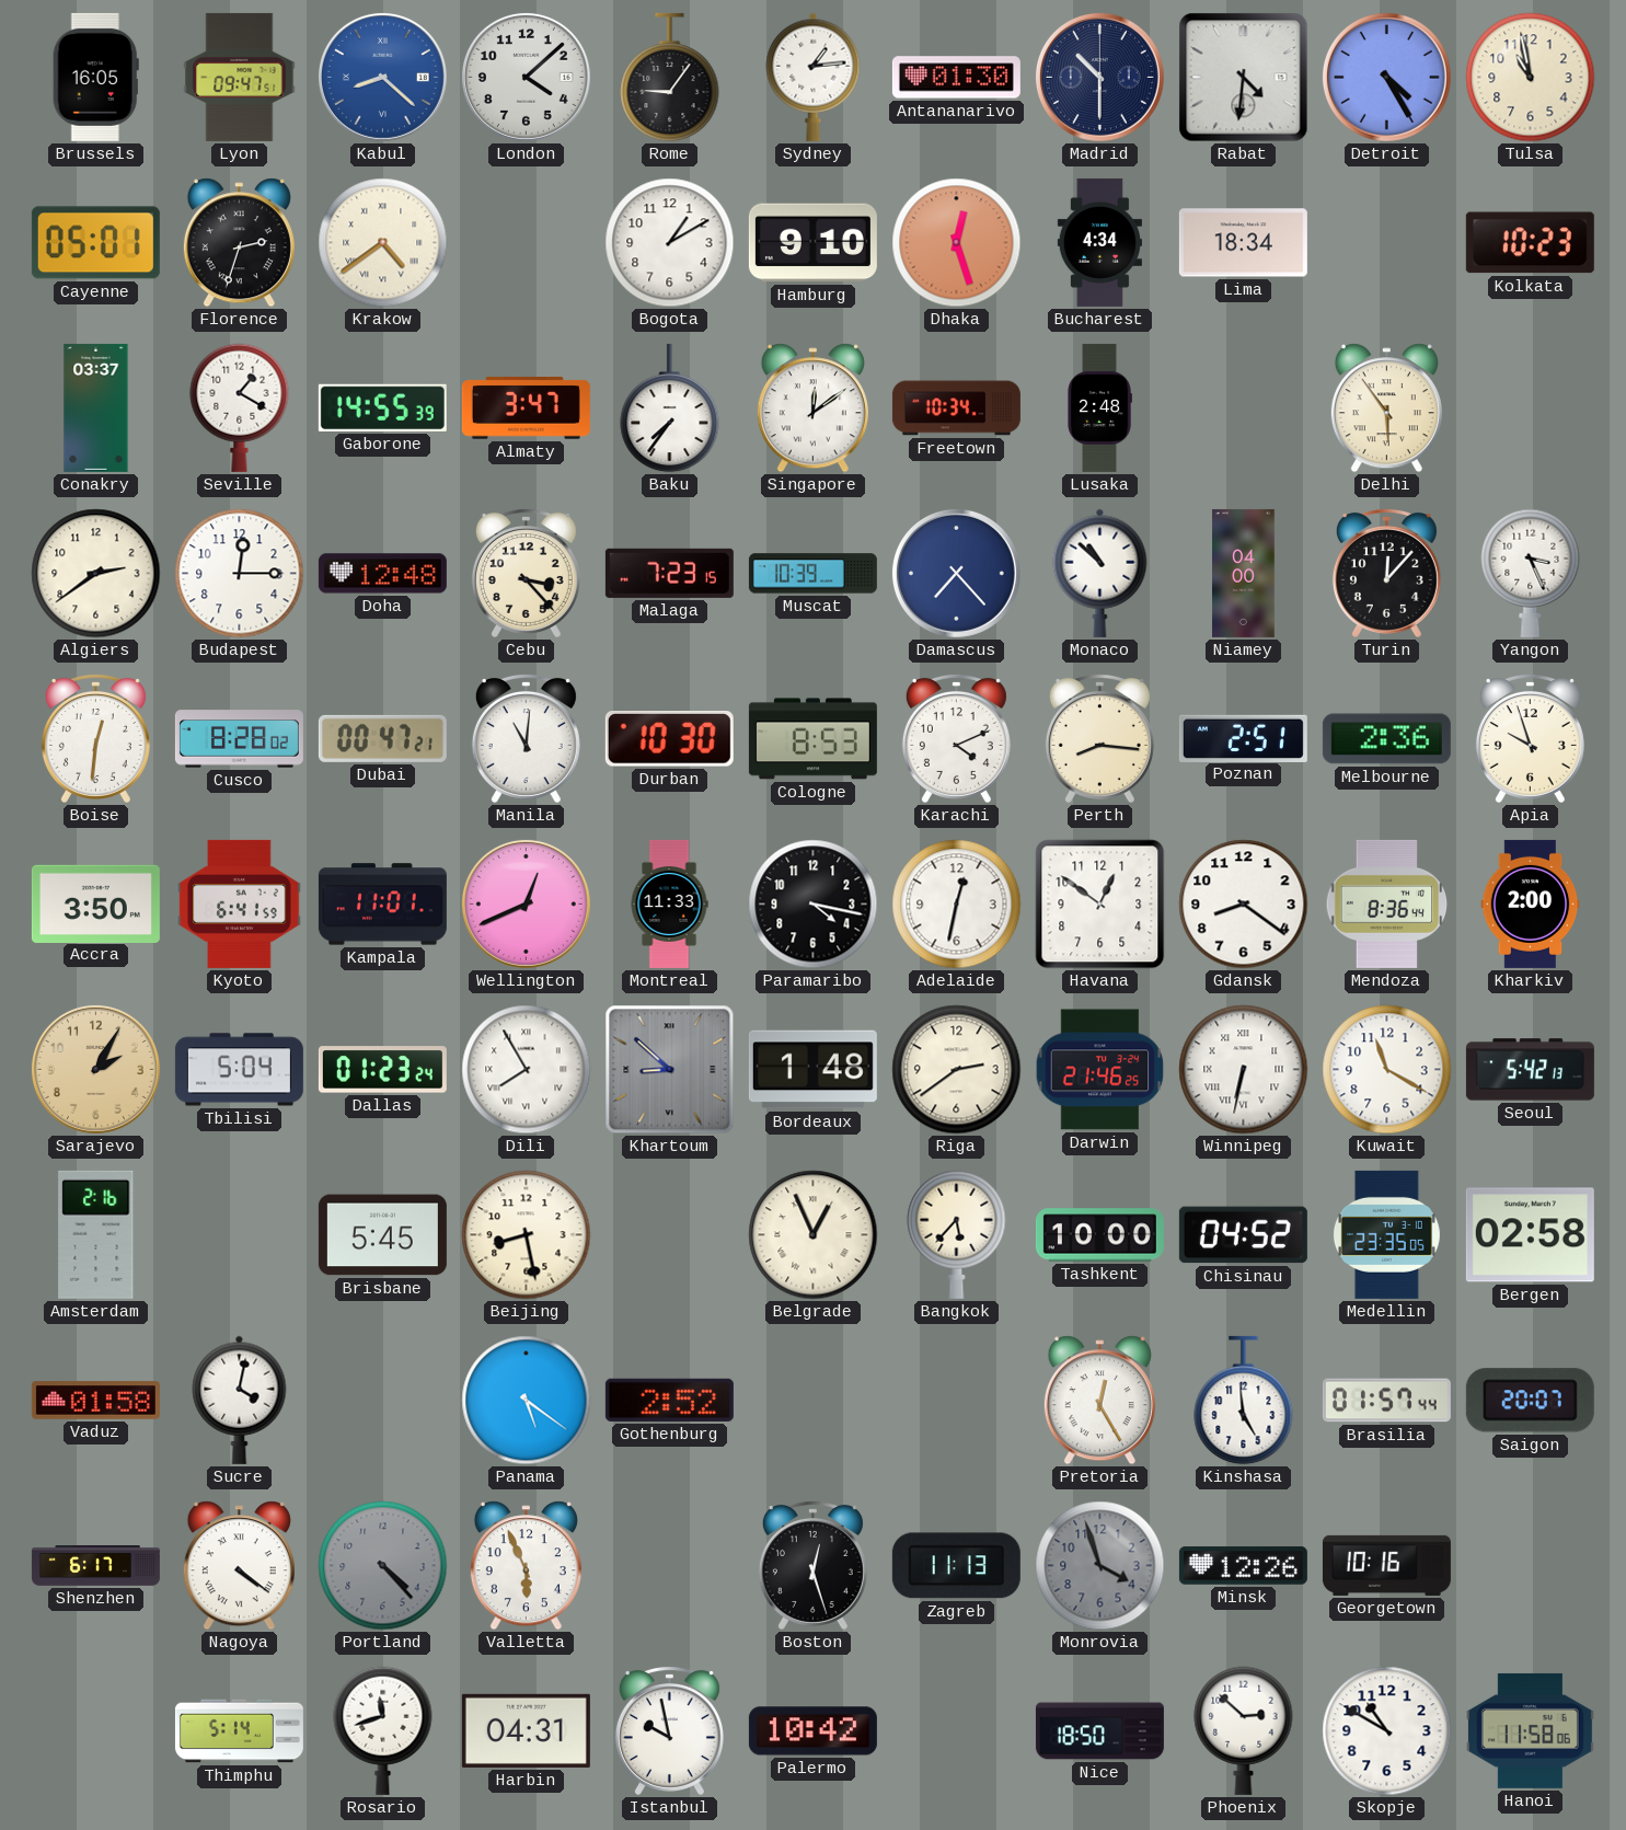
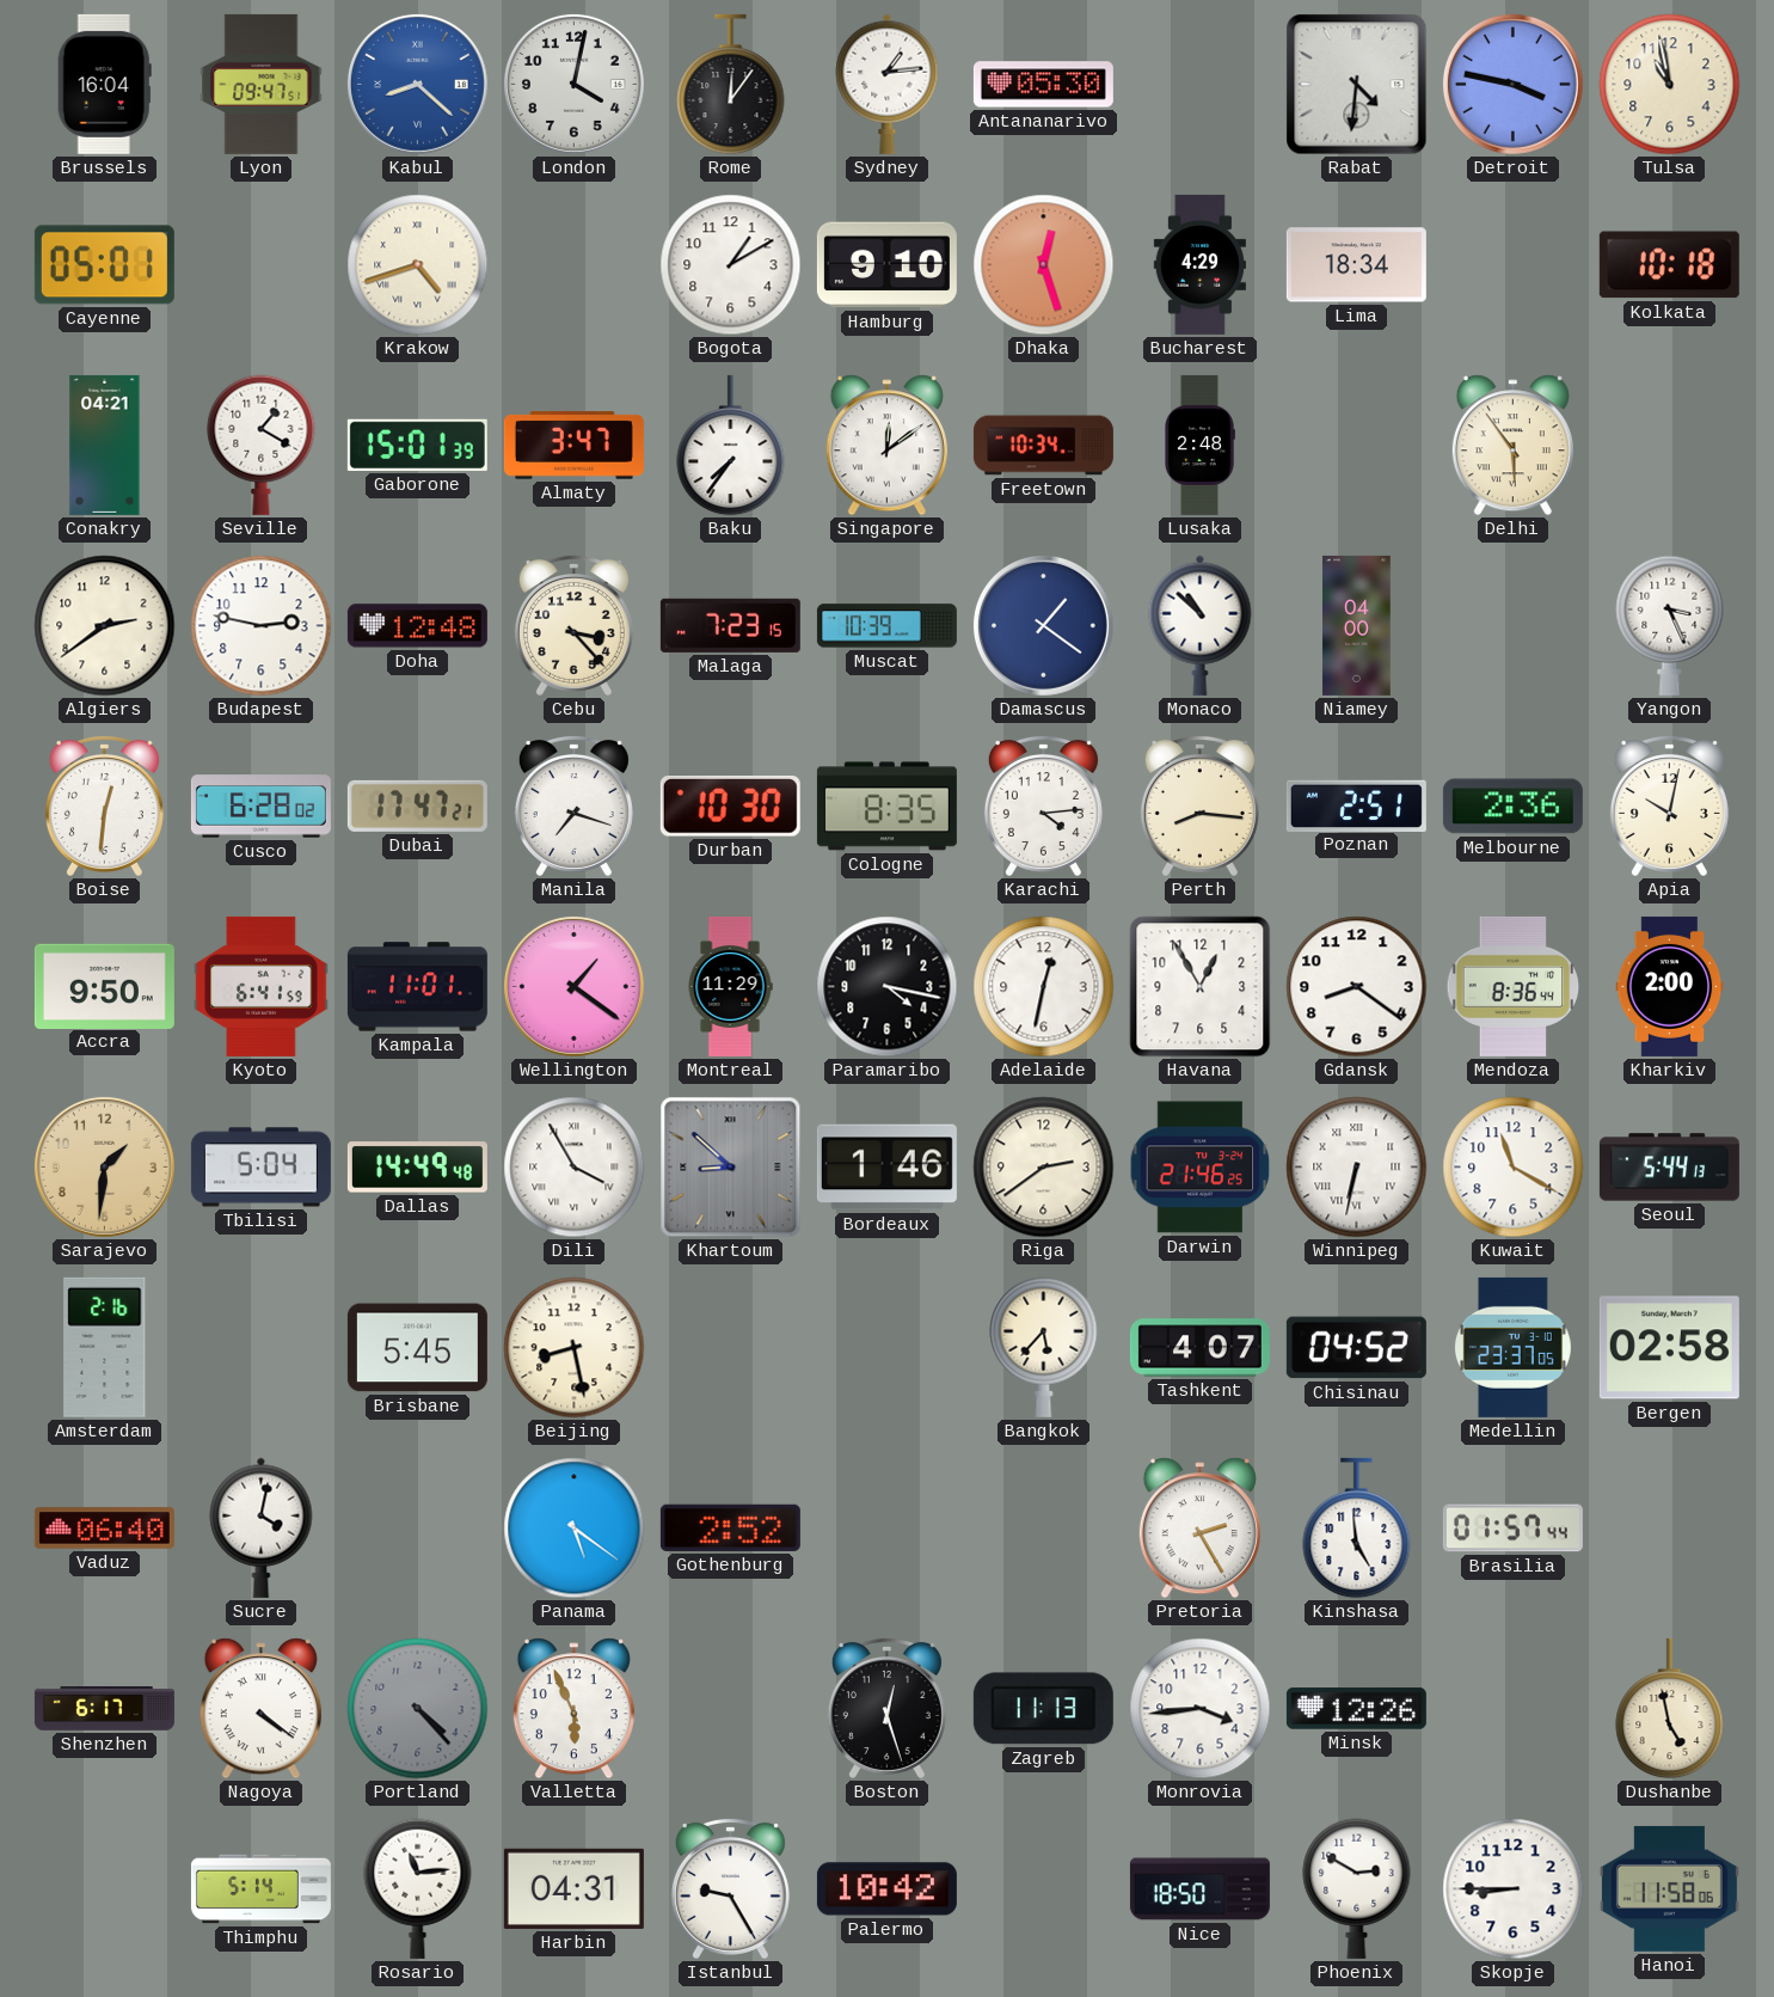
Brussels: 16:05 -> 16:04 (104, 84)
London: 4:08 -> 4:02 (573, 84)
Rome: 9:06 -> 12:06 (731, 85)
Antananarivo: 01:30 -> 05:30 (1043, 85)
Madrid: 10:30 -> none (1099, 77)
Detroit: 4:25 -> 3:47 (1512, 84)
Florence: 2:33 -> none (239, 243)
Krakow: 4:39 -> 4:42 (418, 265)
Bucharest: 4:34 -> 4:29 (1199, 264)
Kolkata: 10:23 -> 10:18 (1669, 265)
Conakry: 03:37 -> 04:21 (105, 445)
Gaborone: 14:55 -> 15:01 (417, 445)
Budapest: 12:15 -> 2:47 (262, 626)
Damascus: 7:23 -> 1:21 (1043, 625)
Turin: 12:07 -> none (1386, 573)
Cusco: 8:28 -> 6:28 (260, 807)
Dubai: 00:47 -> 17:47 (417, 805)
Manila: 11:01 -> 7:18 (573, 805)
Cologne: 8:53 -> 8:35 (886, 807)
Karachi: 4:11 -> 4:14 (1043, 805)
Apia: 9:57 -> 10:02 (1669, 805)
Accra: 3:50 -> 9:50 (104, 986)
Wellington: 12:41 -> 1:21 (573, 986)
Montreal: 11:33 -> 11:29 (730, 986)
Havana: 12:51 -> 12:55 (1201, 987)
Sarajevo: 2:05 -> 1:31 (104, 1166)
Dallas: 01:23 -> 14:49 (417, 1168)
Dili: 7:55 -> 3:55 (575, 1168)
Bordeaux: 1:48 -> 1:46 (886, 1168)
Seoul: 5:42 -> 5:44 (1669, 1168)
Belgrade: 12:56 -> none (814, 1235)
Tashkent: 10:00 -> 4:07 (1199, 1348)
Medellin: 23:35 -> 23:37 (1512, 1347)
Vaduz: 01:58 -> 06:40 (104, 1529)
Pretoria: 12:25 -> 2:25 (1199, 1529)
Saigon: 20:07 -> none (1530, 1401)
Monrovia: 3:57 -> 3:44 (1201, 1709)
Monrovia dial: grey -> white (1201, 1709)
Georgetown: 10:16 -> none (1386, 1565)
Dushanbe: none -> 4:58 (1670, 1709)
Rosario: 11:42 -> 11:14 (418, 1888)
Istanbul: 9:58 -> 9:25 (730, 1888)
Phoenix: 2:52 -> 2:50 (1357, 1888)
Skopje: 10:50 -> 8:45 (1514, 1889)
